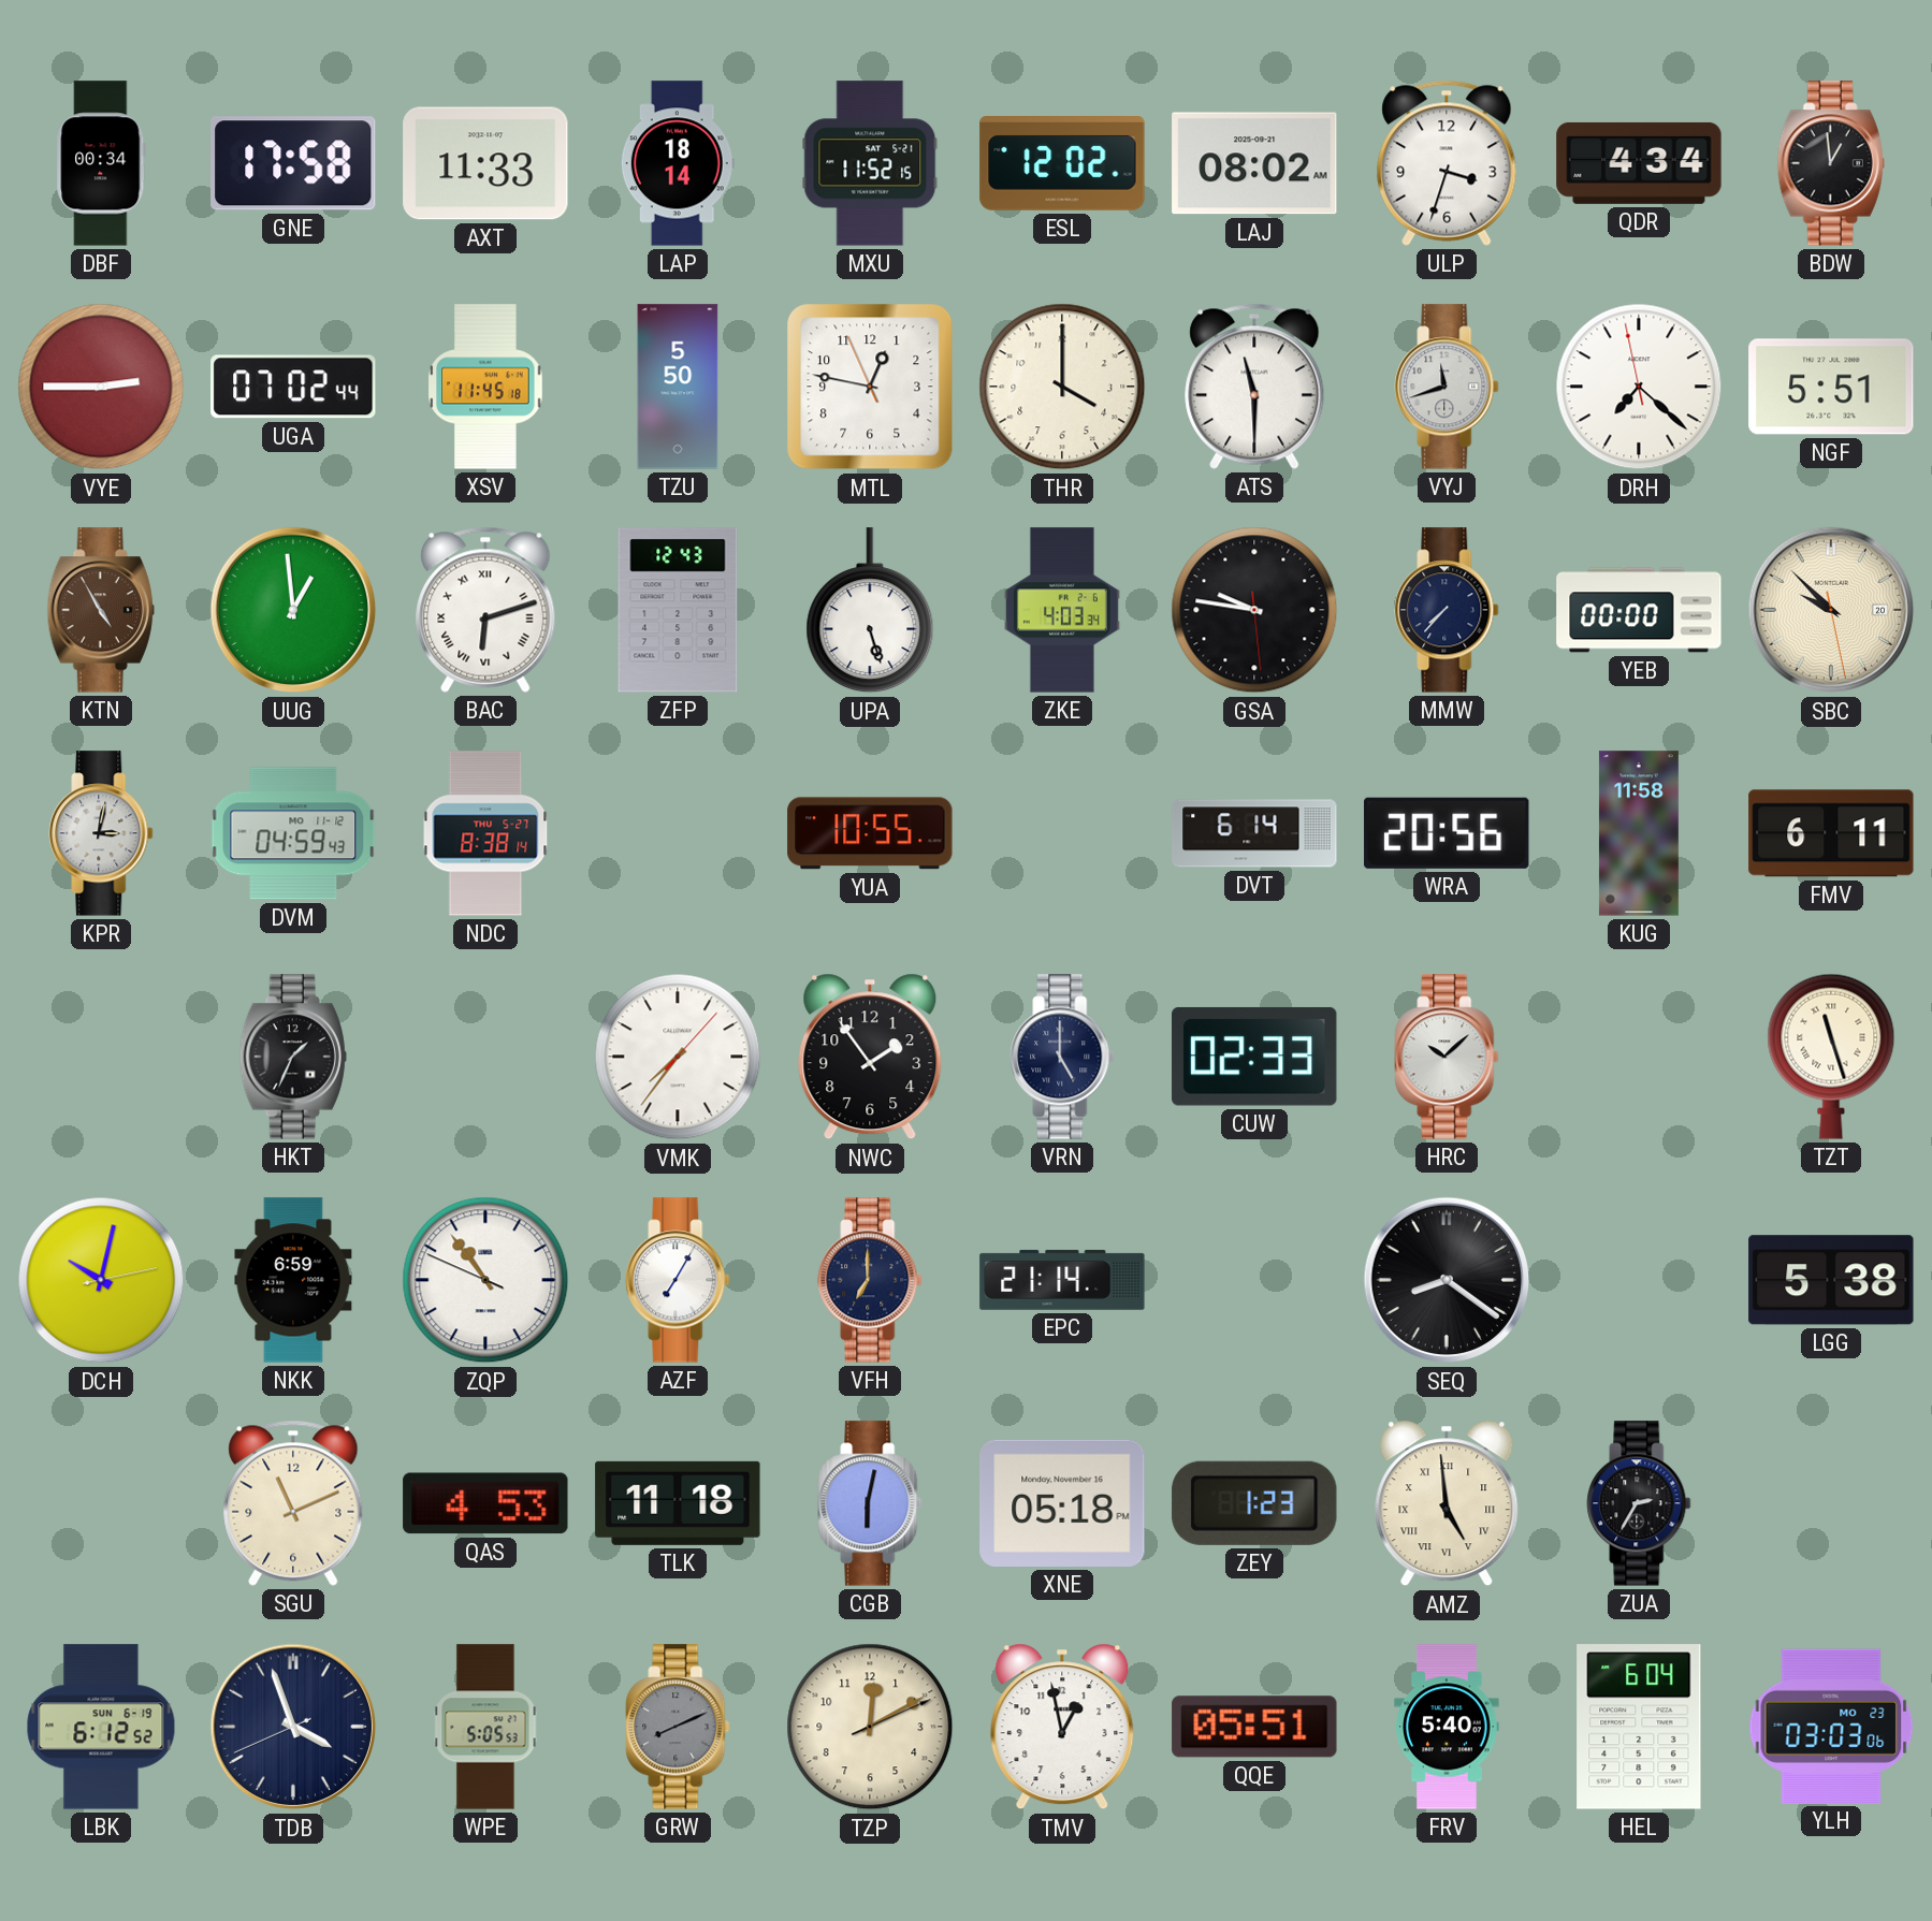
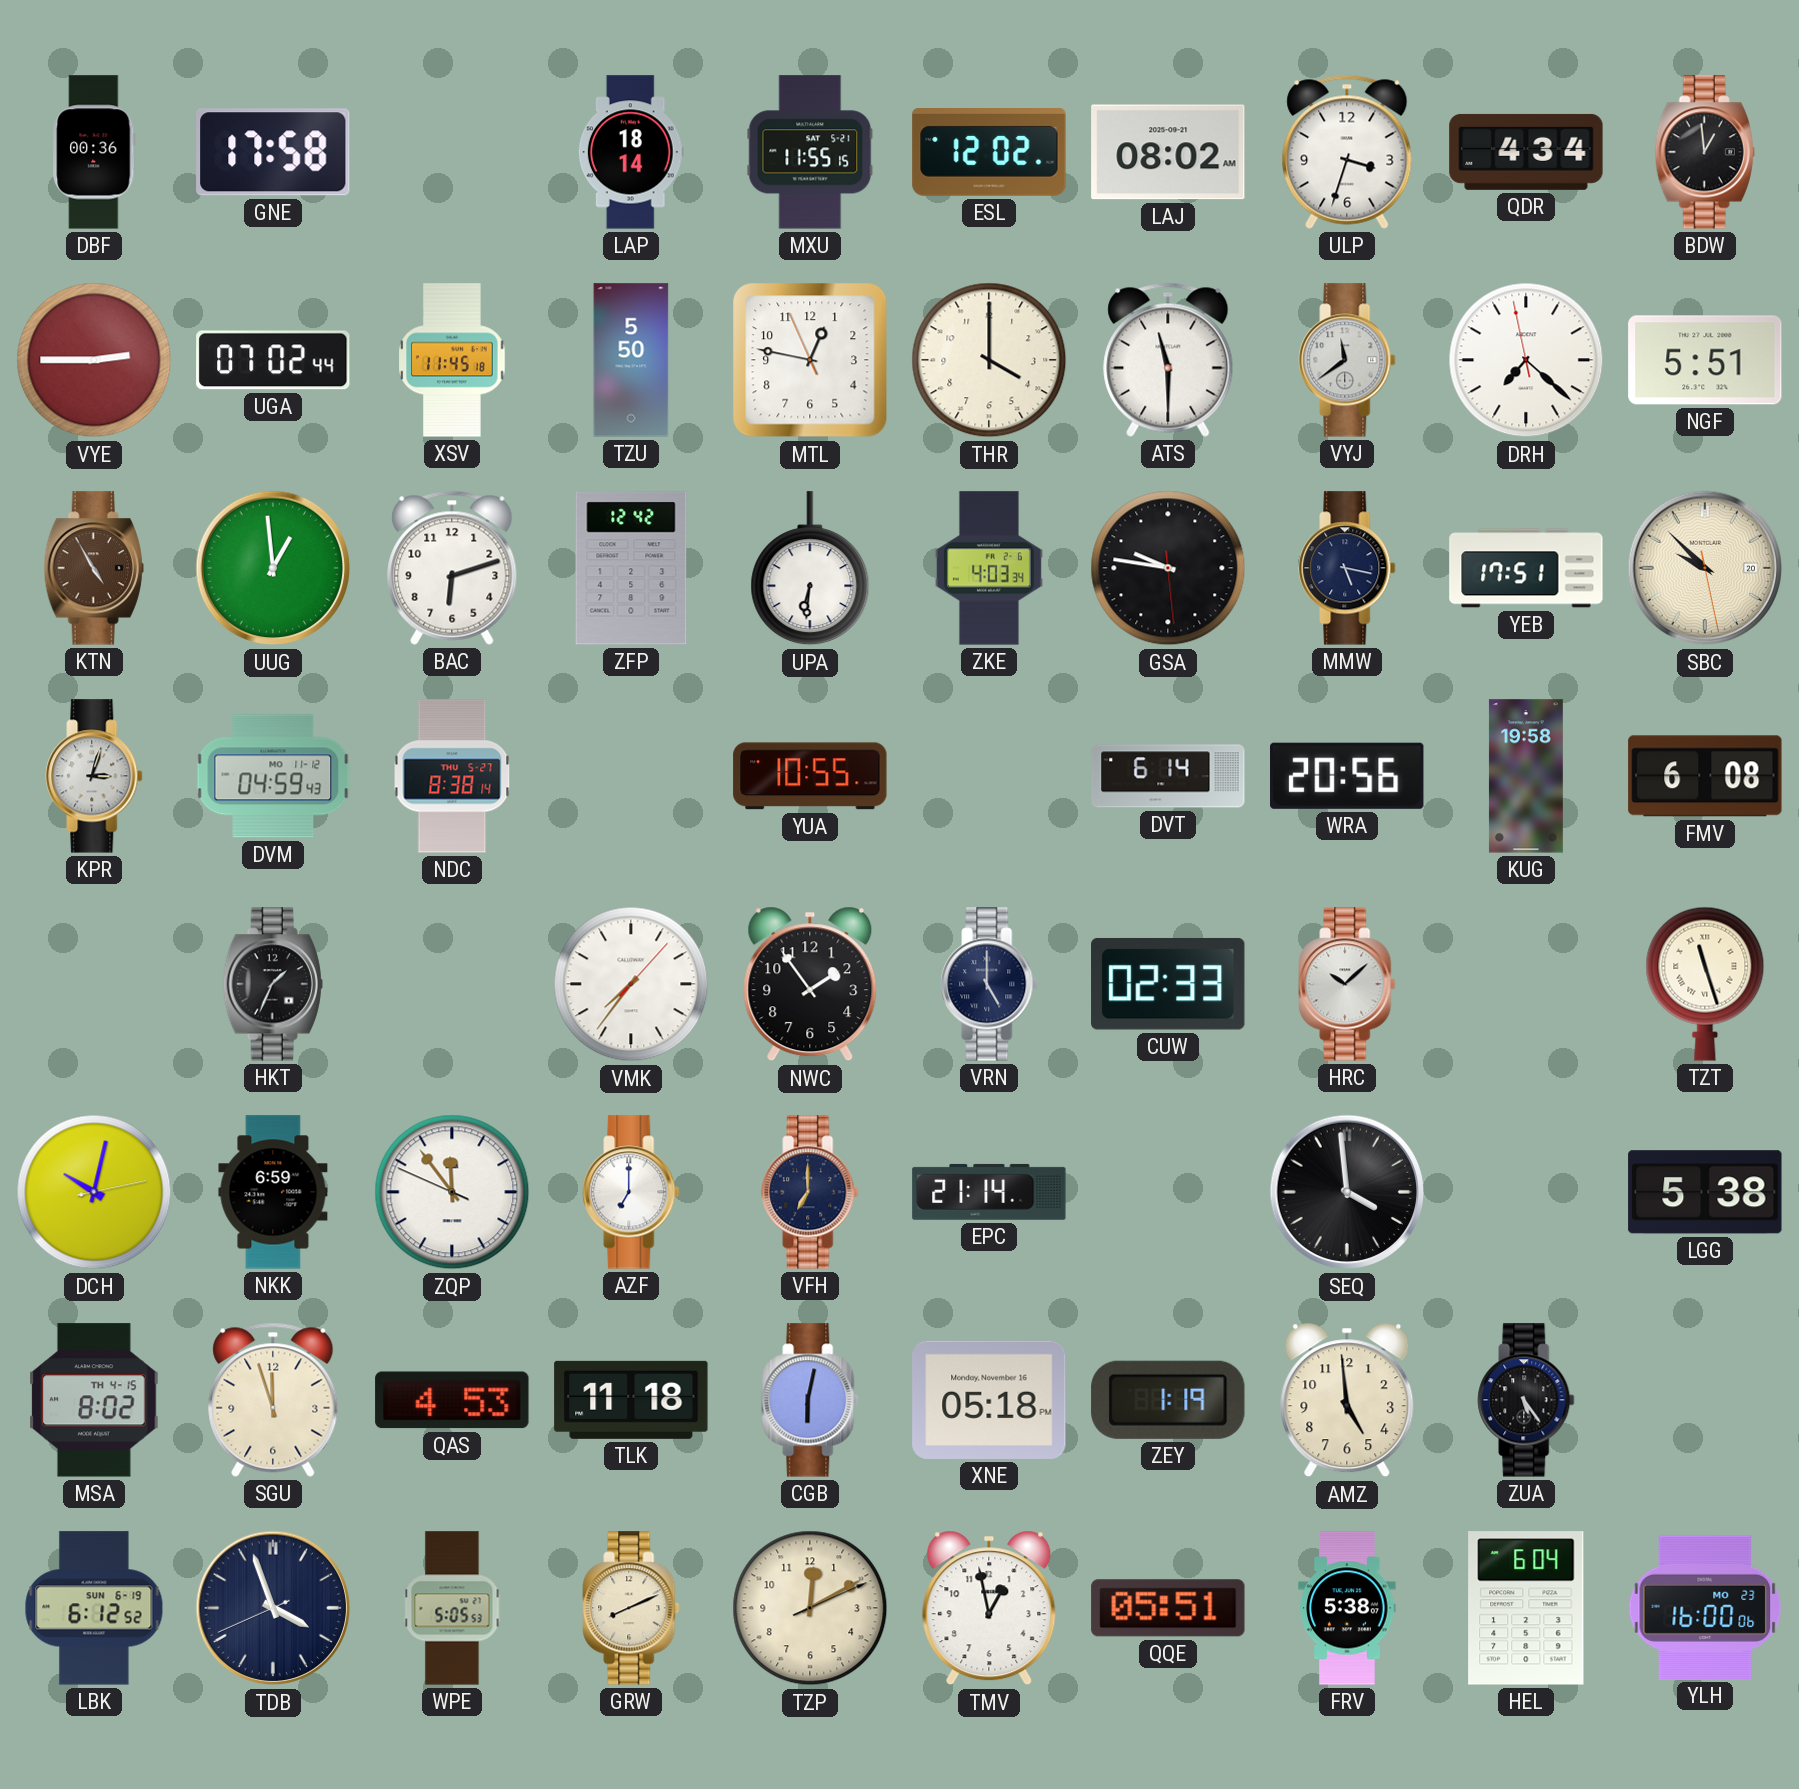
DBF: 00:34 -> 00:36 (94, 152)
AXT: 11:33 -> none (485, 163)
MXU: 11:52 -> 11:55 (810, 152)
VYJ: 11:42 -> 11:39 (1347, 360)
BAC numerals: Roman -> Arabic (452, 568)
ZFP: 12:43 -> 12:42 (631, 568)
UPA: 5:27 -> 6:31 (810, 569)
MMW: 7:37 -> 5:17 (1347, 568)
YEB: 00:00 -> 17:51 (1526, 568)
KPR: 3:02 -> 3:03 (94, 776)
KUG: 11:58 -> 19:58 (1526, 776)
FMV: 6:11 -> 6:08 (1705, 776)
ZQP: 10:53 -> 11:53 (452, 1192)
AZF: 7:05 -> 7:00 (631, 1192)
SEQ: 8:21 -> 3:59 (1347, 1192)
MSA: none -> 8:02 (94, 1400)
SGU: 11:11 -> 11:57 (273, 1400)
ZEY: 1:23 -> 1:19 (1168, 1400)
AMZ numerals: Roman -> Arabic (1347, 1400)
ZUA: 2:35 -> 5:24 (1526, 1400)
GRW dial: grey -> cream (631, 1608)
FRV: 5:40 -> 5:38 (1347, 1608)
YLH: 03:03 -> 16:00 (1705, 1607)
